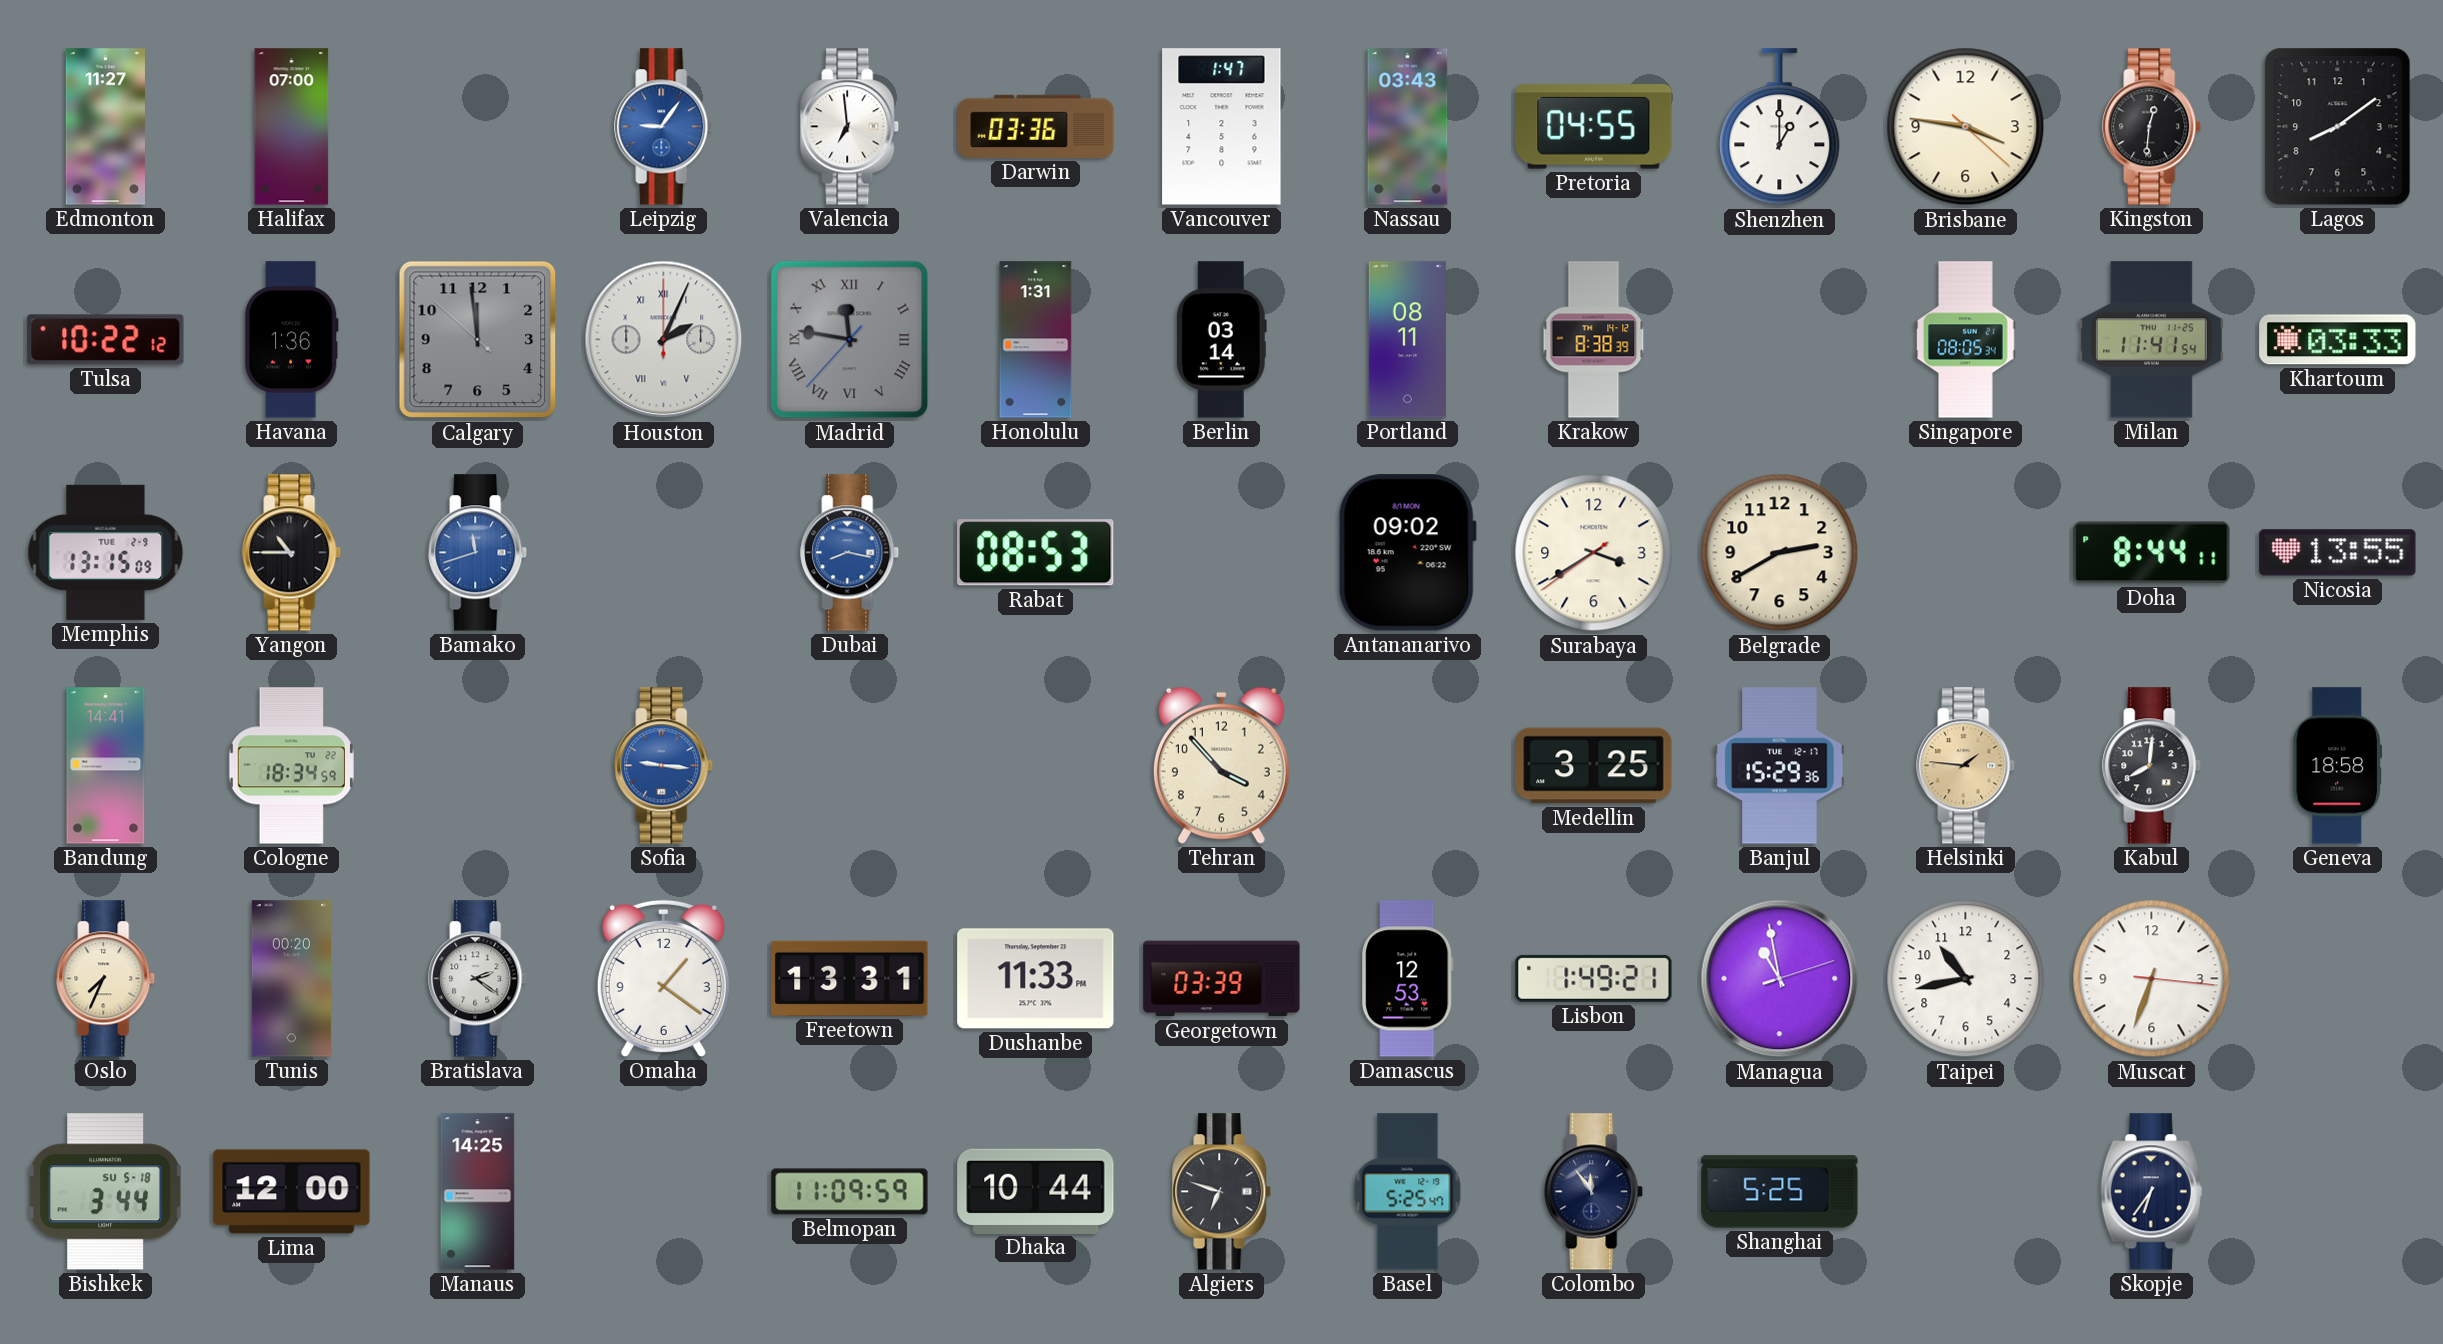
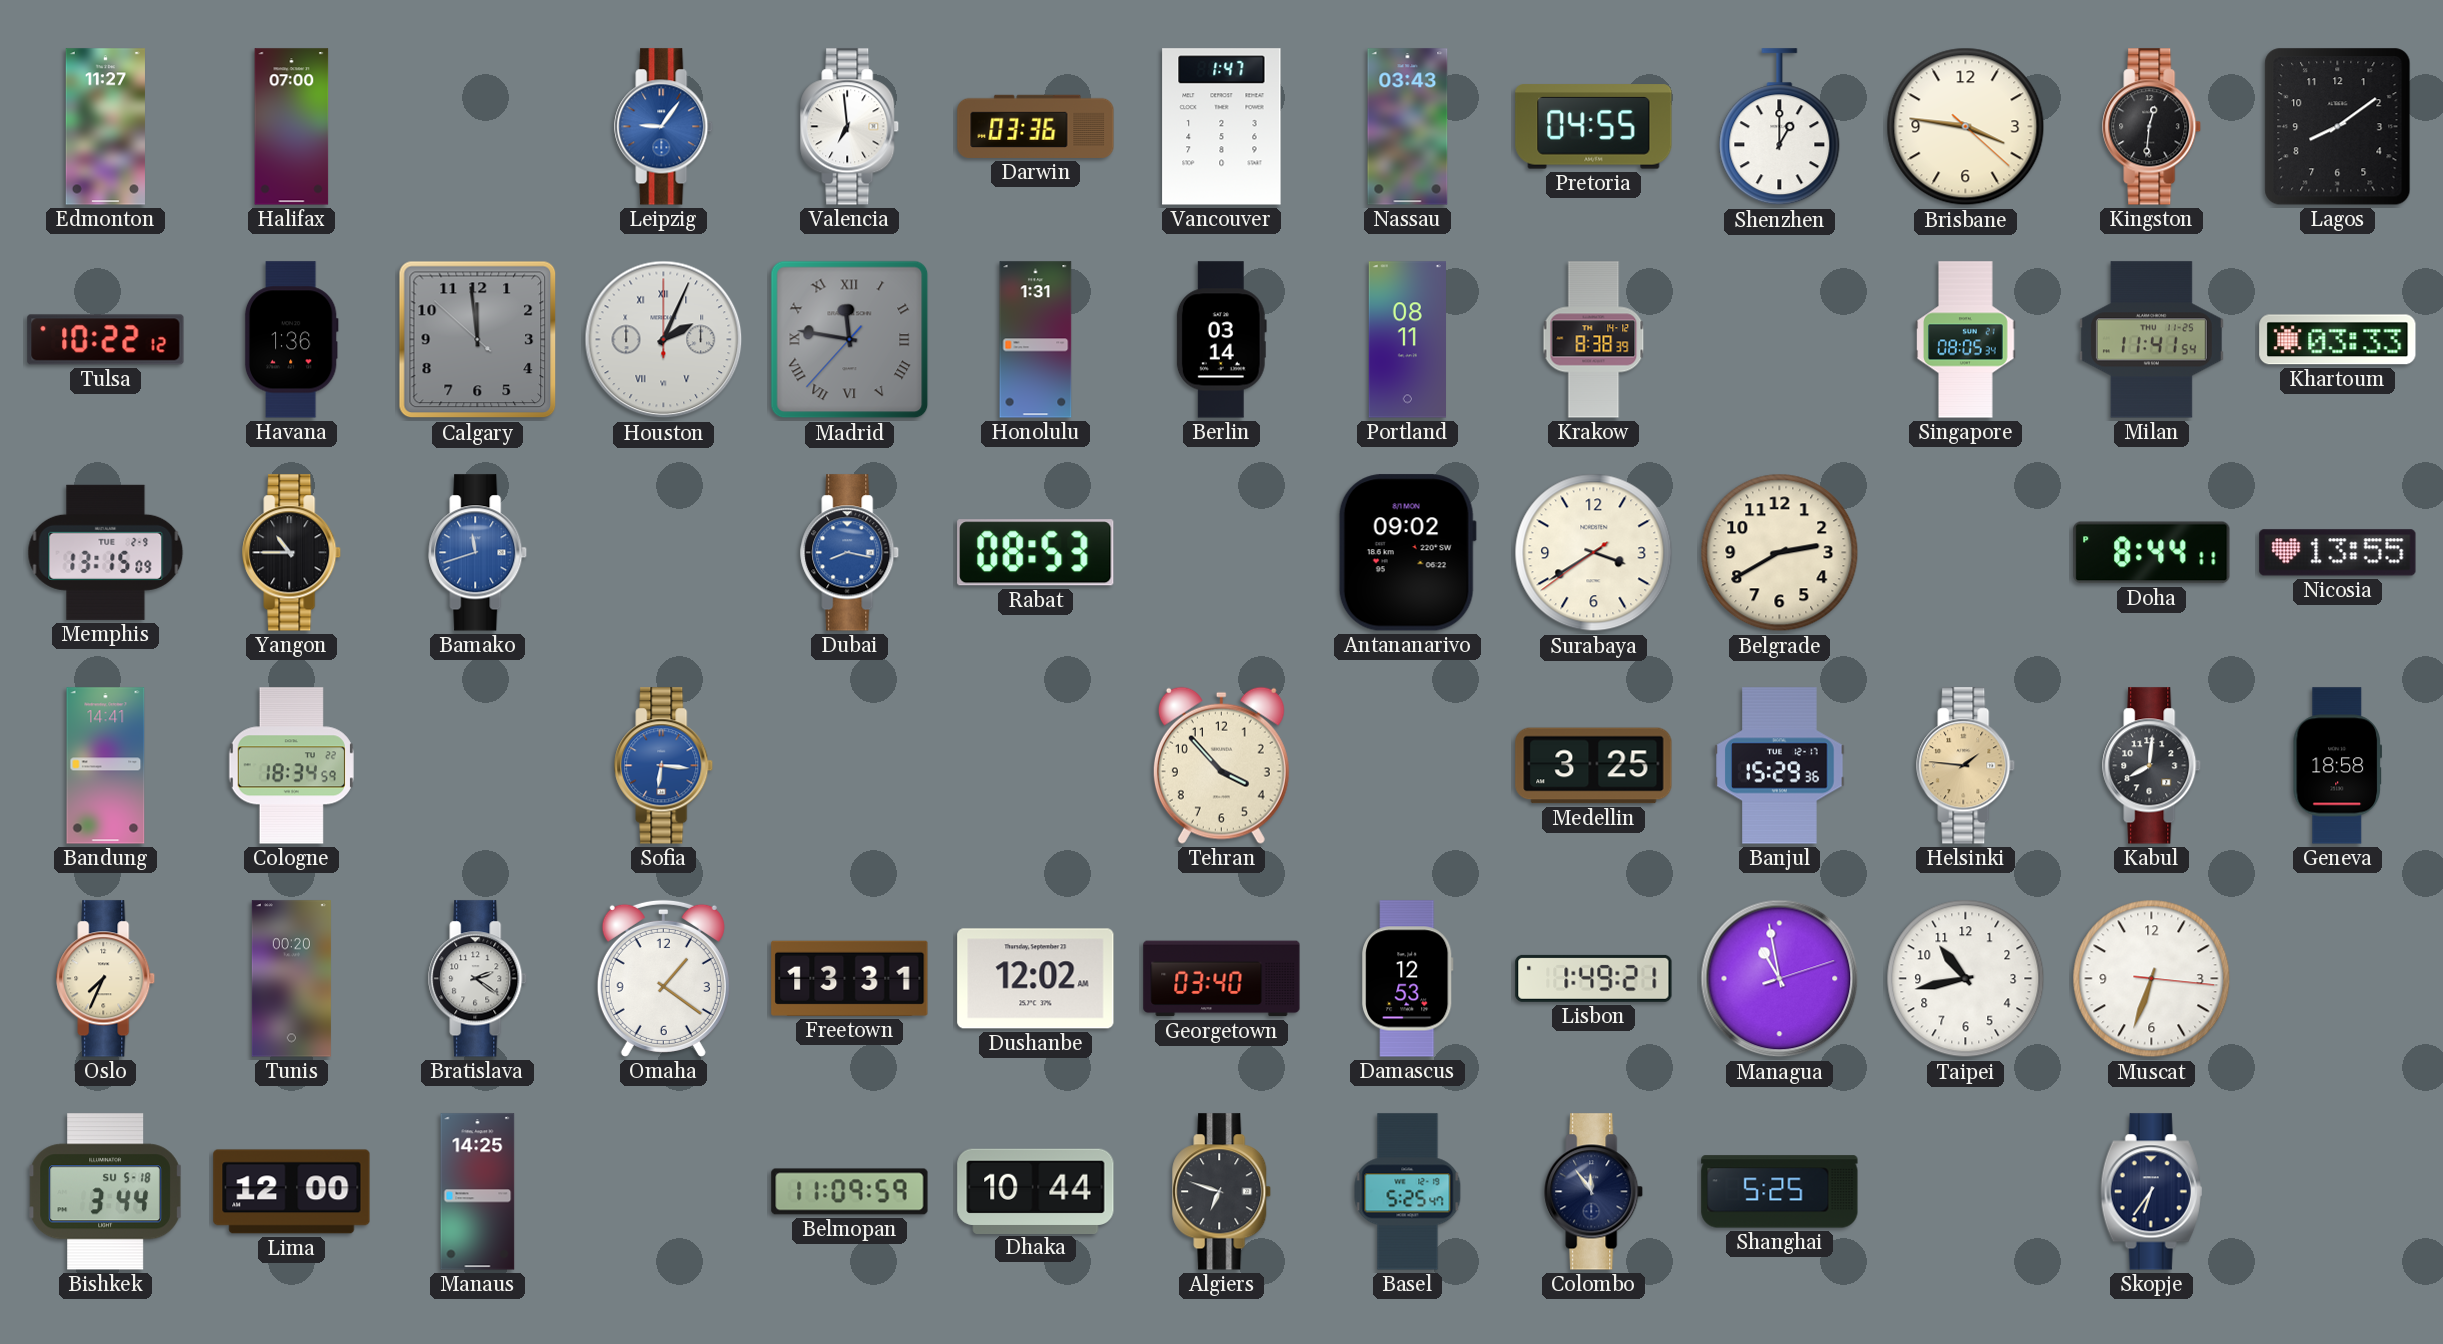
Sofia: 9:16 -> 6:16 (664, 766)
Dushanbe: 11:33 -> 12:02 (1036, 979)
Georgetown: 03:39 -> 03:40 (1222, 979)
